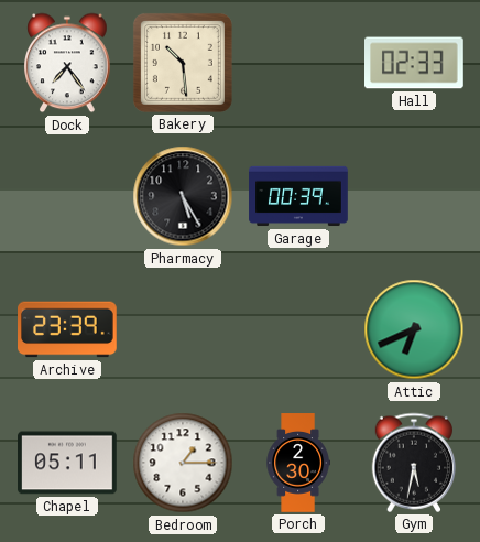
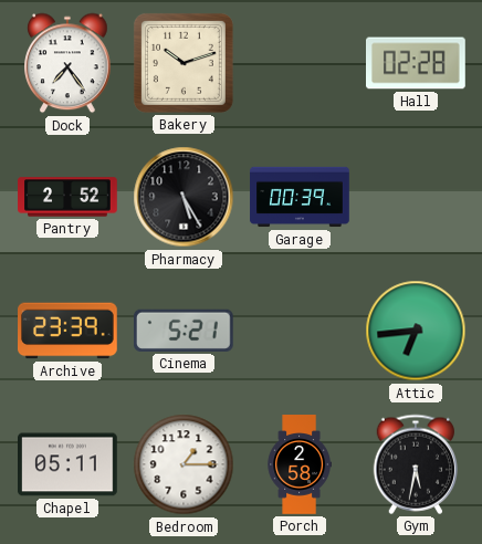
Bakery: 10:29 -> 10:12 (184, 63)
Hall: 02:33 -> 02:28 (417, 63)
Pantry: none -> 2:52 (67, 197)
Cinema: none -> 5:21 (184, 331)
Attic: 6:41 -> 6:44 (416, 331)
Porch: 2:30 -> 2:58 (298, 464)
